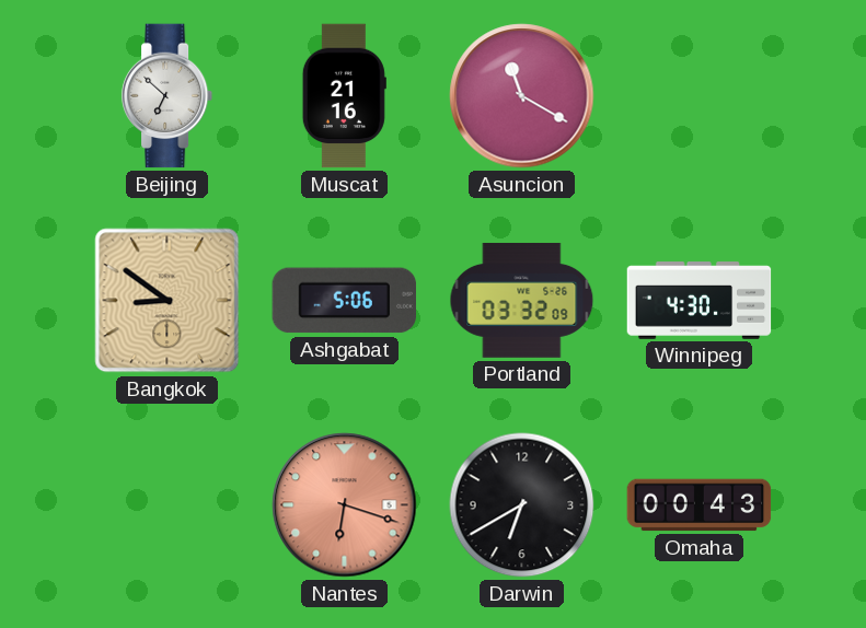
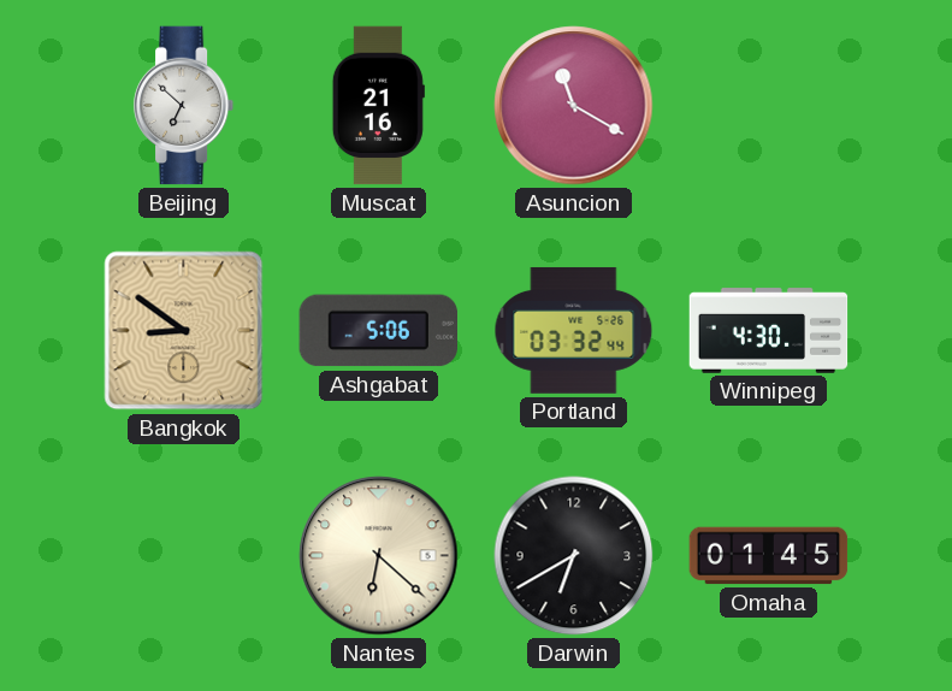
Portland: 03:32:09 -> 03:32:44 (574, 331)
Nantes: 6:18 -> 6:22 (379, 556)
Nantes dial: salmon -> cream (379, 556)
Omaha: 00:43 -> 01:45 (769, 556)
